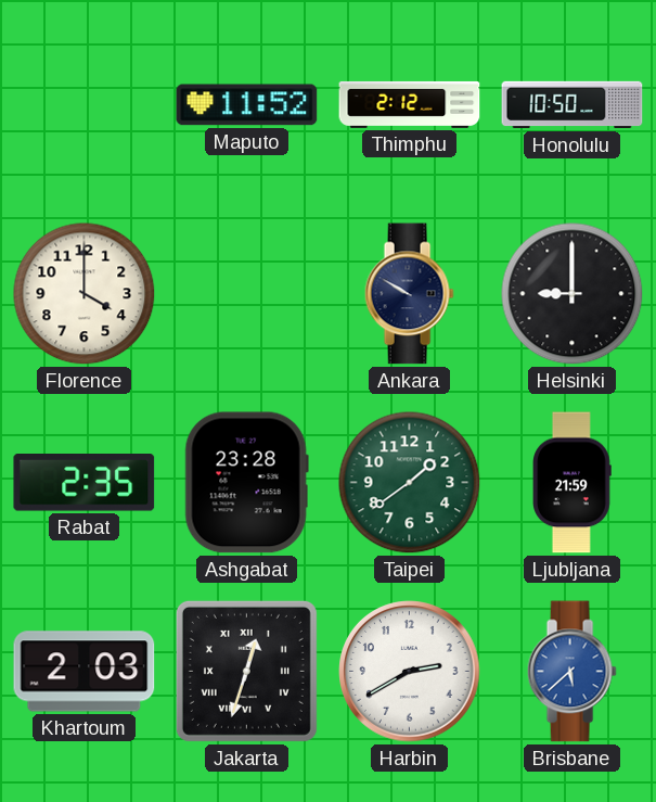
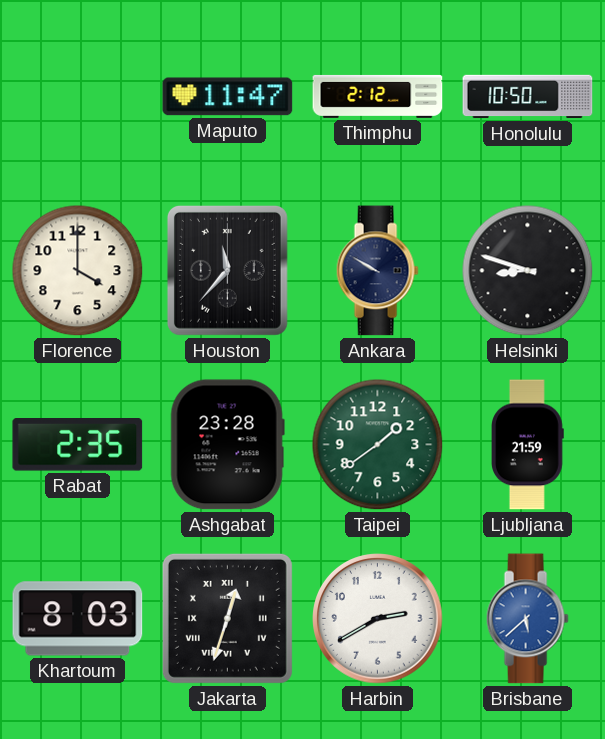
Maputo: 11:52 -> 11:47 (228, 97)
Houston: none -> 11:37 (227, 270)
Helsinki: 9:00 -> 8:48 (528, 271)
Khartoum: 2:03 -> 8:03 (78, 619)
